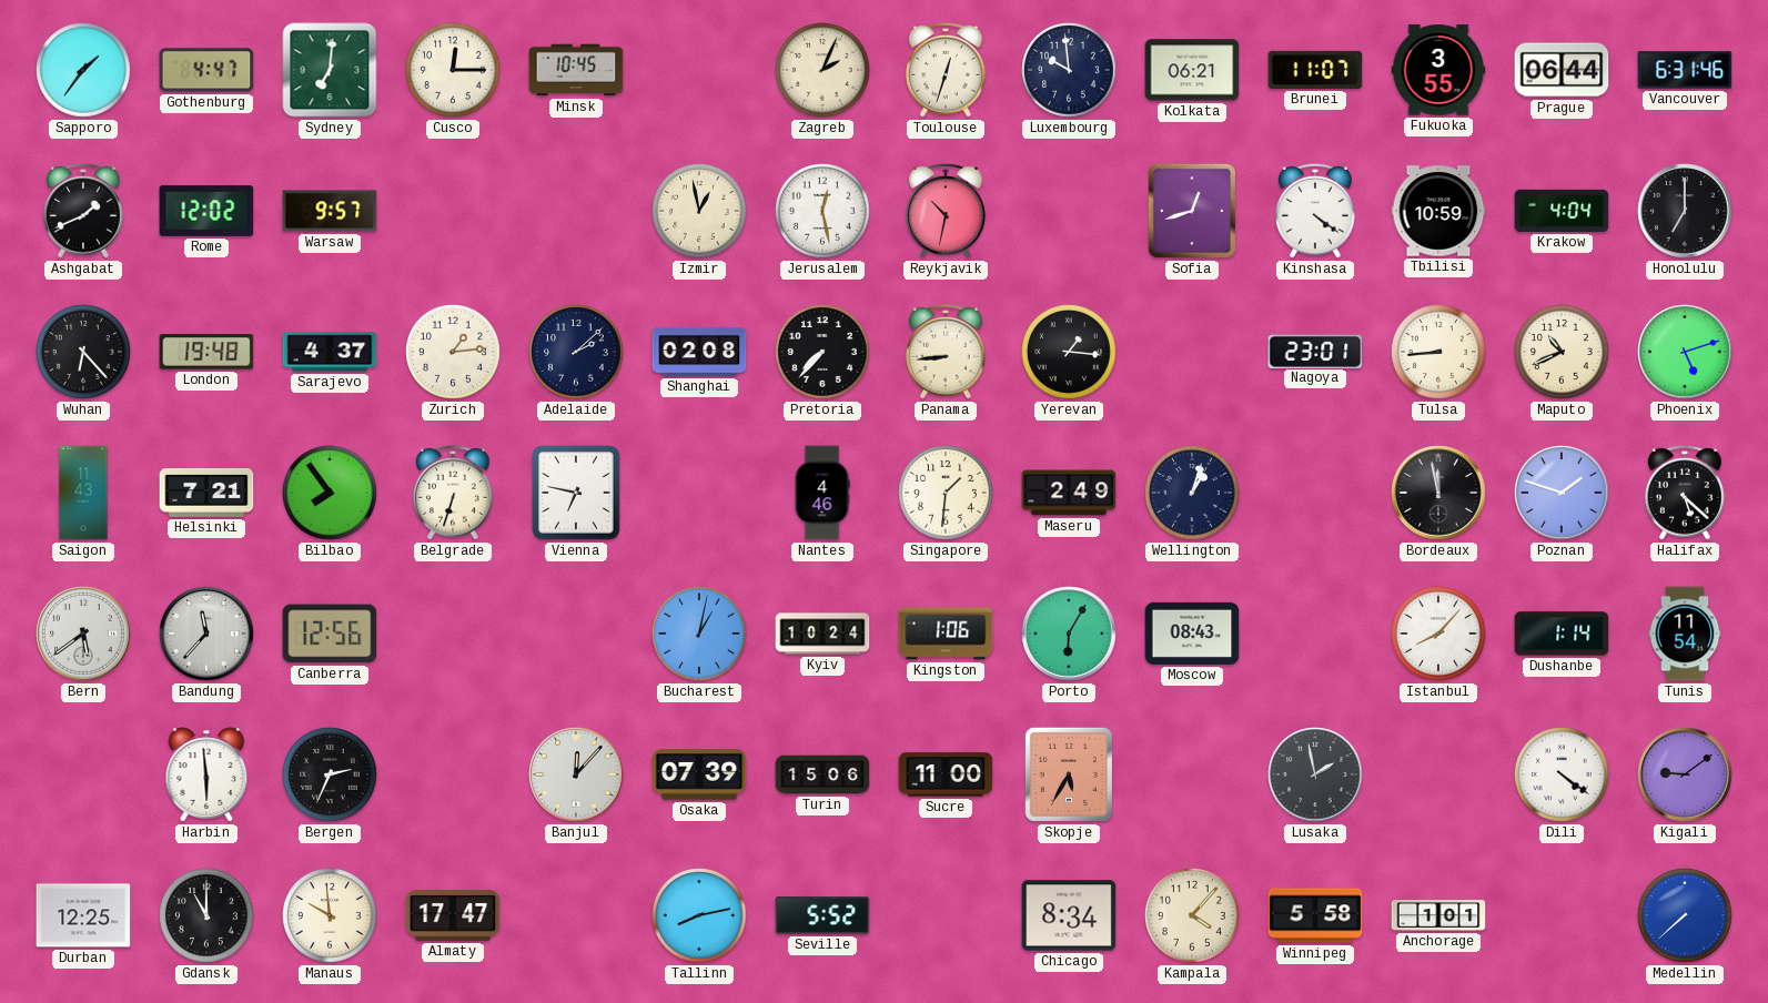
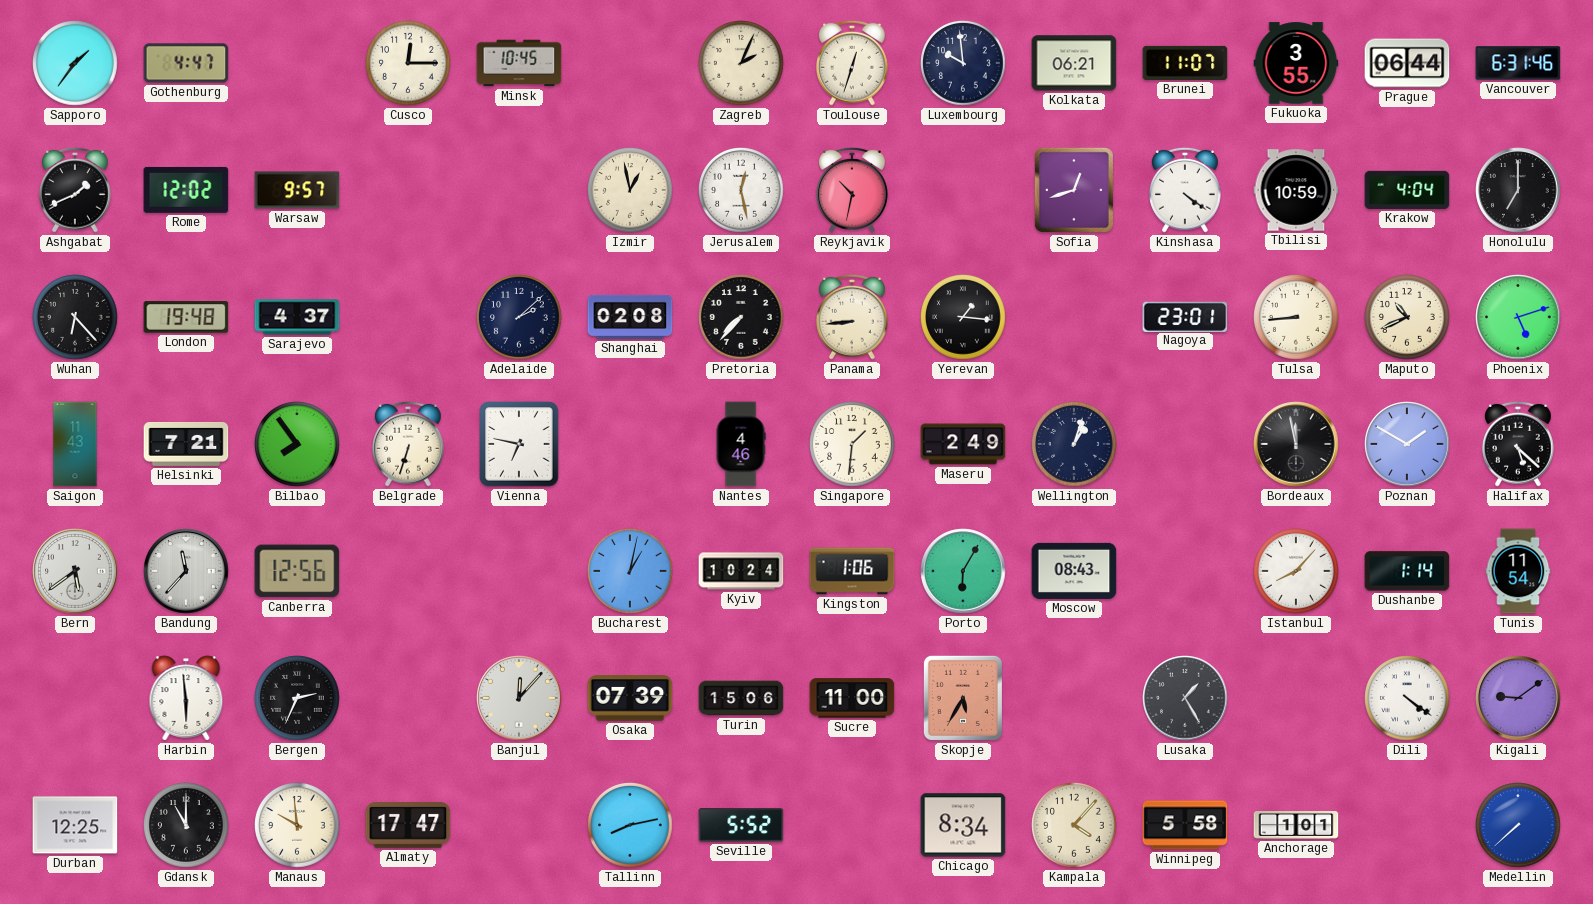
Sydney: 7:01 -> none (330, 70)
Zurich: 1:14 -> none (454, 353)
Poznan: 1:48 -> 1:50 (1407, 444)
Lusaka: 1:58 -> 1:25 (1185, 698)
